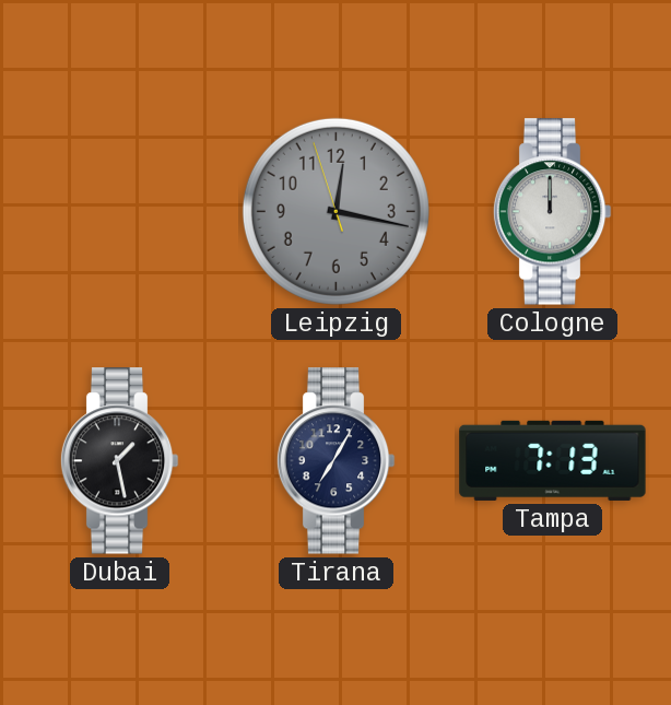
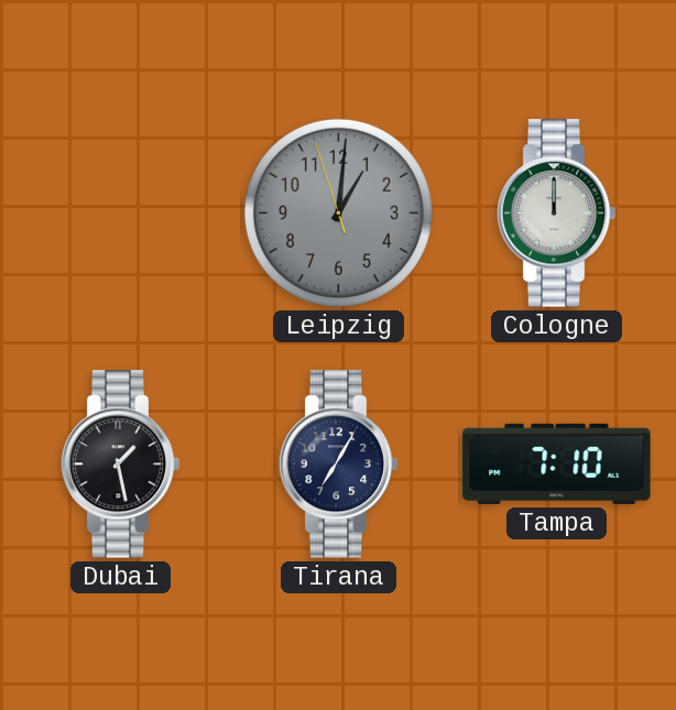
Leipzig: 12:16 -> 1:00 (338, 212)
Tampa: 7:13 -> 7:10 (557, 463)
